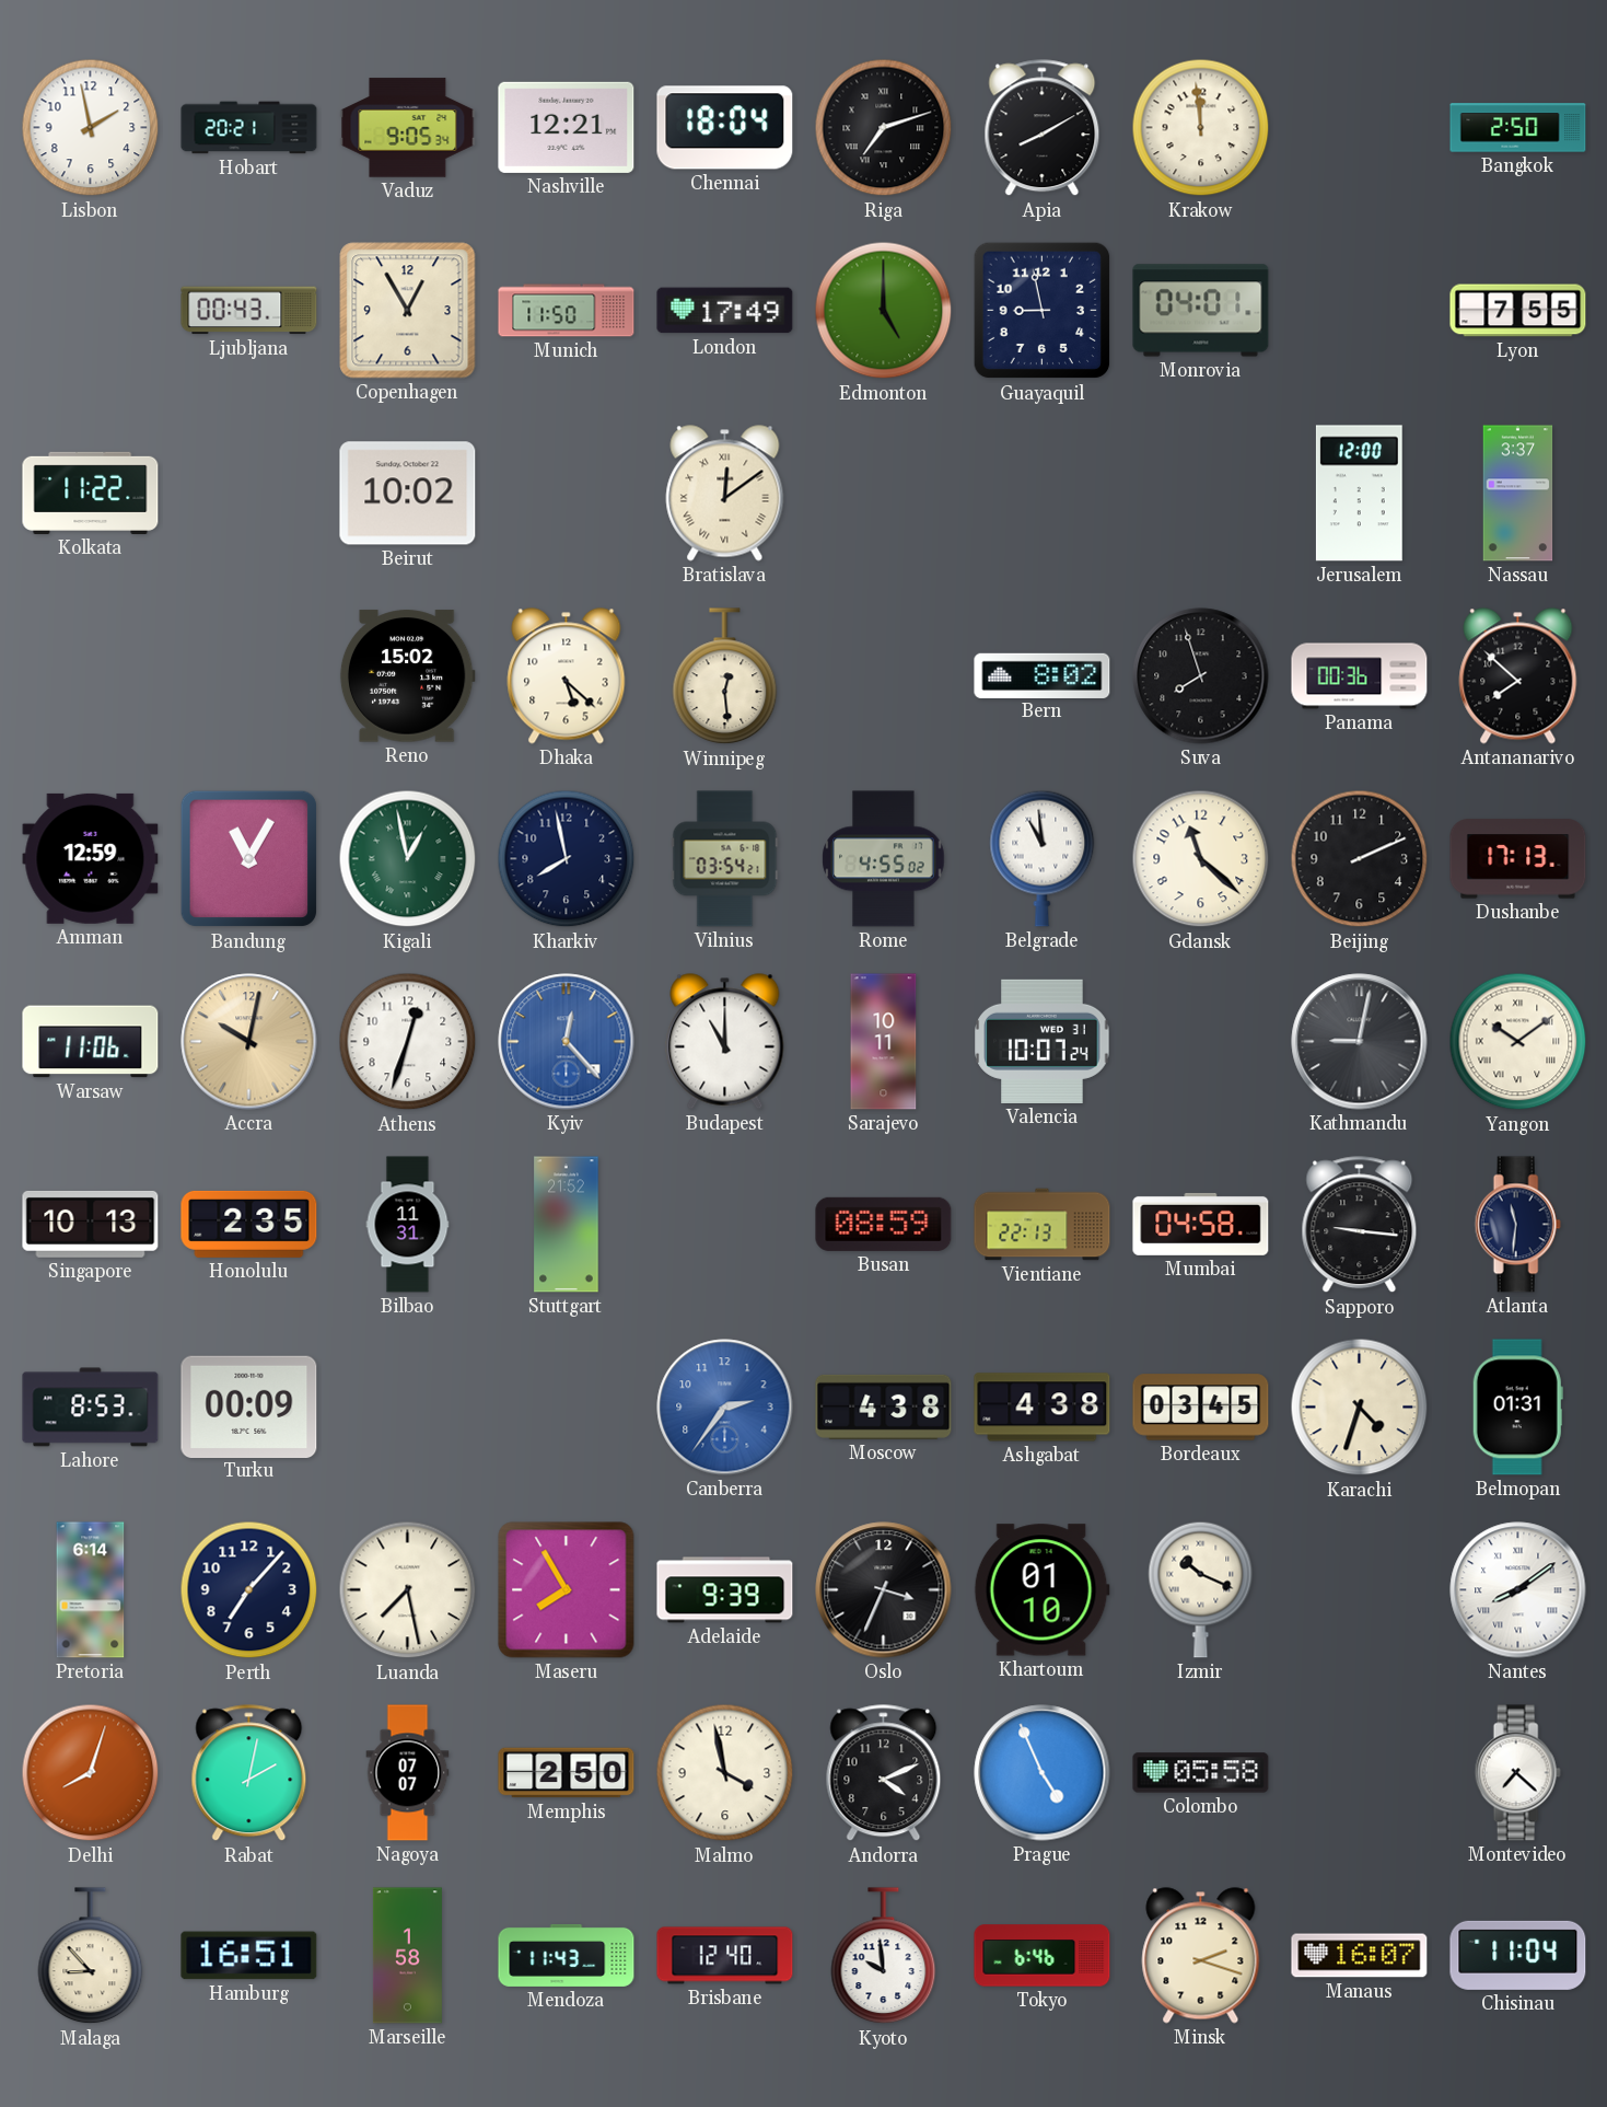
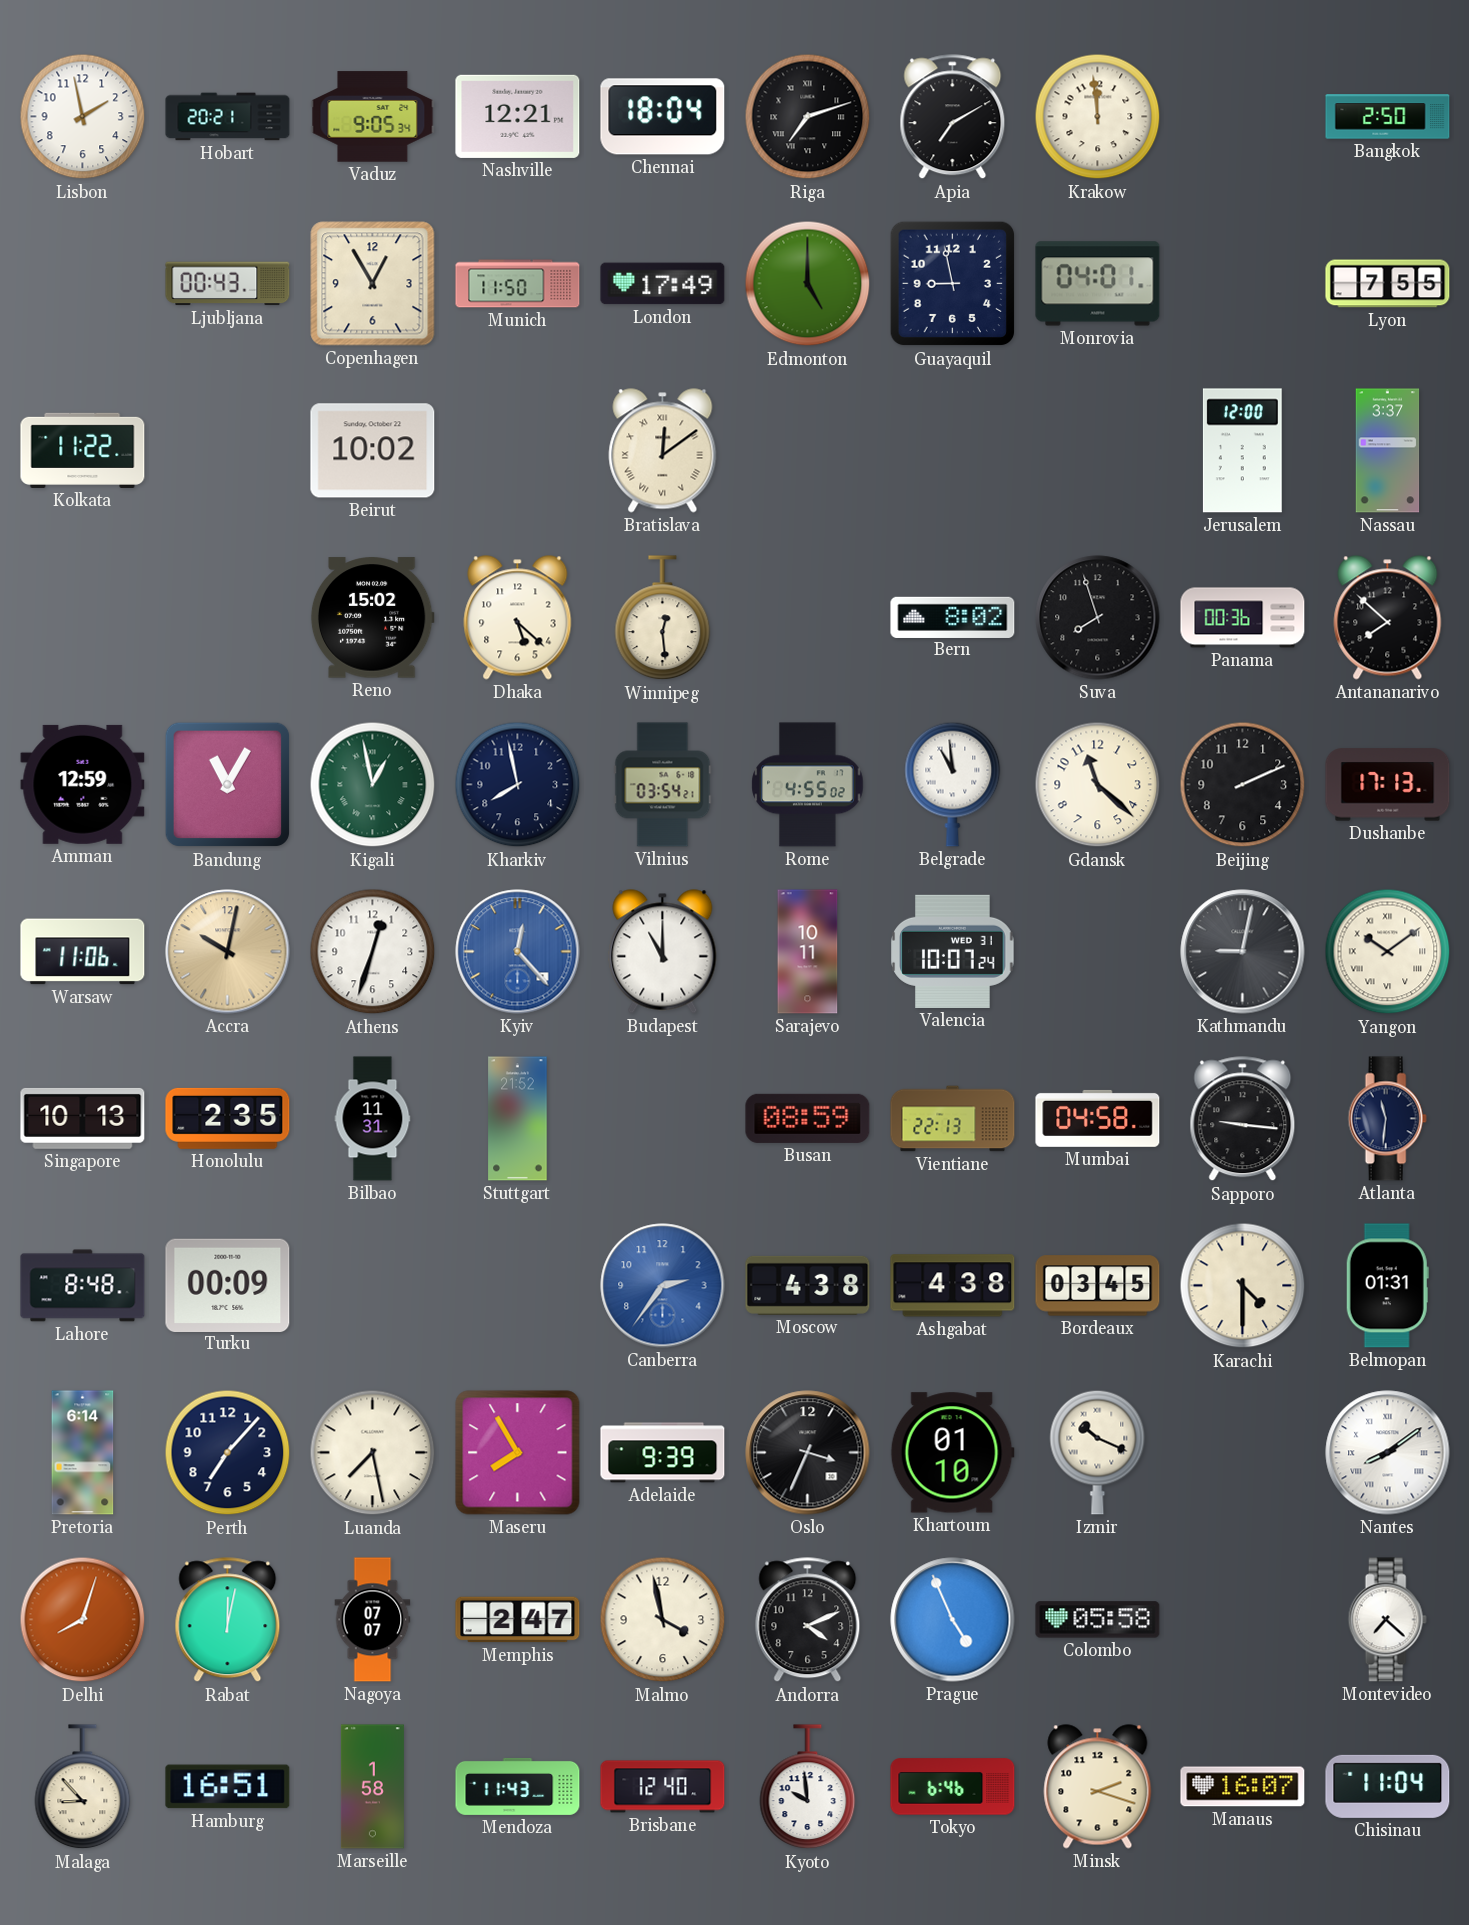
Apia: 8:10 -> 7:10 (953, 117)
Lahore: 8:53 -> 8:48 (83, 1286)
Karachi: 4:33 -> 4:30 (1243, 1286)
Rabat: 2:02 -> 12:02 (228, 1620)
Memphis: 2:50 -> 2:47 (518, 1620)
